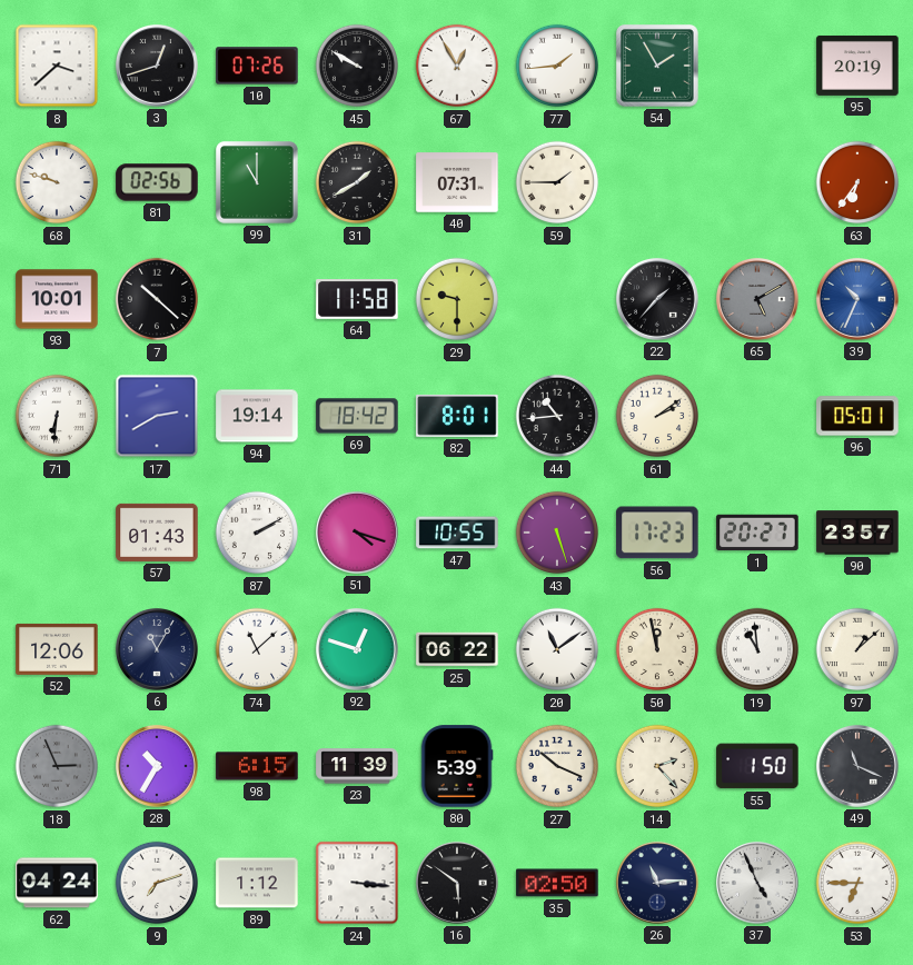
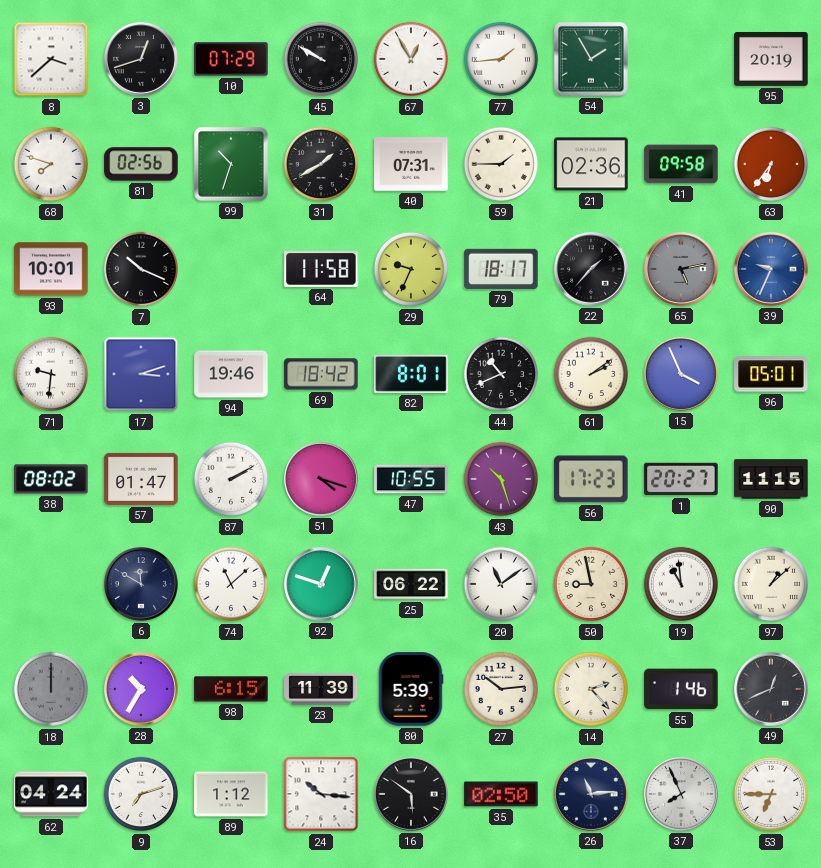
10: 07:26 -> 07:29 (231, 59)
68: 9:48 -> 7:48 (51, 164)
99: 11:00 -> 10:33 (232, 165)
21: none -> 02:36 (591, 164)
41: none -> 09:58 (681, 164)
7: 10:22 -> 10:19 (141, 269)
29: 9:30 -> 9:34 (411, 269)
79: none -> 18:17 (501, 269)
65: 5:10 -> 5:13 (682, 270)
39: 10:34 -> 9:34 (772, 270)
71: 6:31 -> 9:31 (51, 374)
17: 2:40 -> 3:12 (141, 374)
94: 19:14 -> 19:46 (231, 374)
44: 10:44 -> 10:41 (501, 374)
15: none -> 3:56 (682, 375)
38: none -> 08:02 (51, 479)
57: 01:43 -> 01:47 (141, 479)
43: 5:27 -> 10:27 (501, 479)
90: 23:57 -> 11:15 (771, 479)
52: 12:06 -> none (57, 649)
6: 11:05 -> 11:50 (142, 585)
50: 11:58 -> 8:58 (591, 584)
18: 2:56 -> 12:00 (51, 689)
27: 10:19 -> 10:14 (501, 689)
55: 1:50 -> 1:46 (681, 689)
49: 11:19 -> 12:41 (772, 690)
24: 3:16 -> 10:16 (321, 794)
37: 4:56 -> 7:56 (682, 795)
